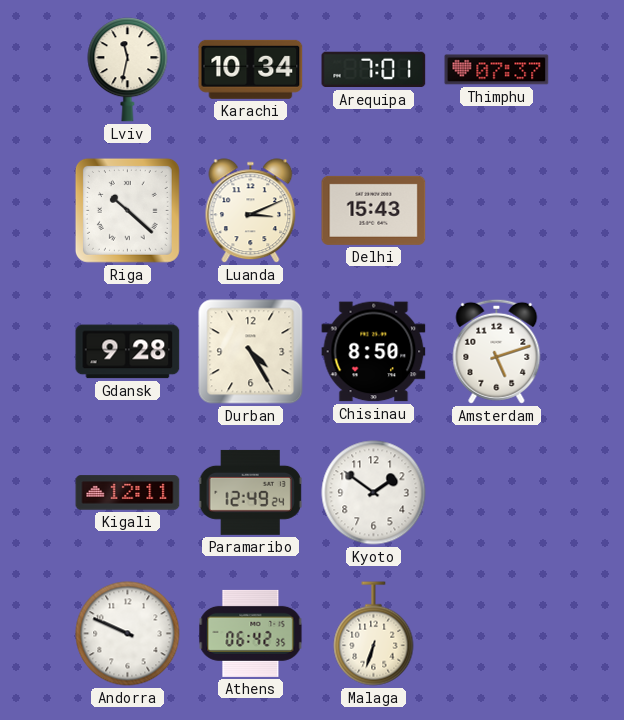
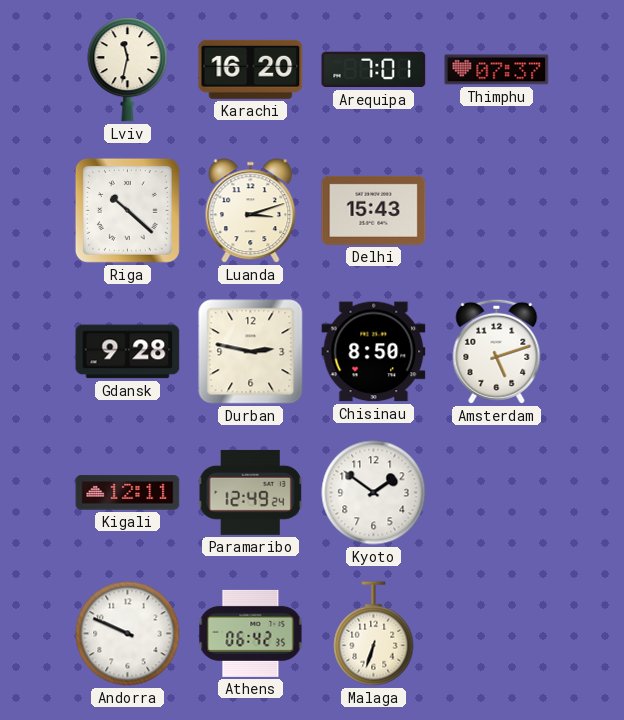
Karachi: 10:34 -> 16:20 (251, 69)
Luanda: 3:11 -> 3:12 (251, 211)
Durban: 4:25 -> 2:47 (251, 352)
